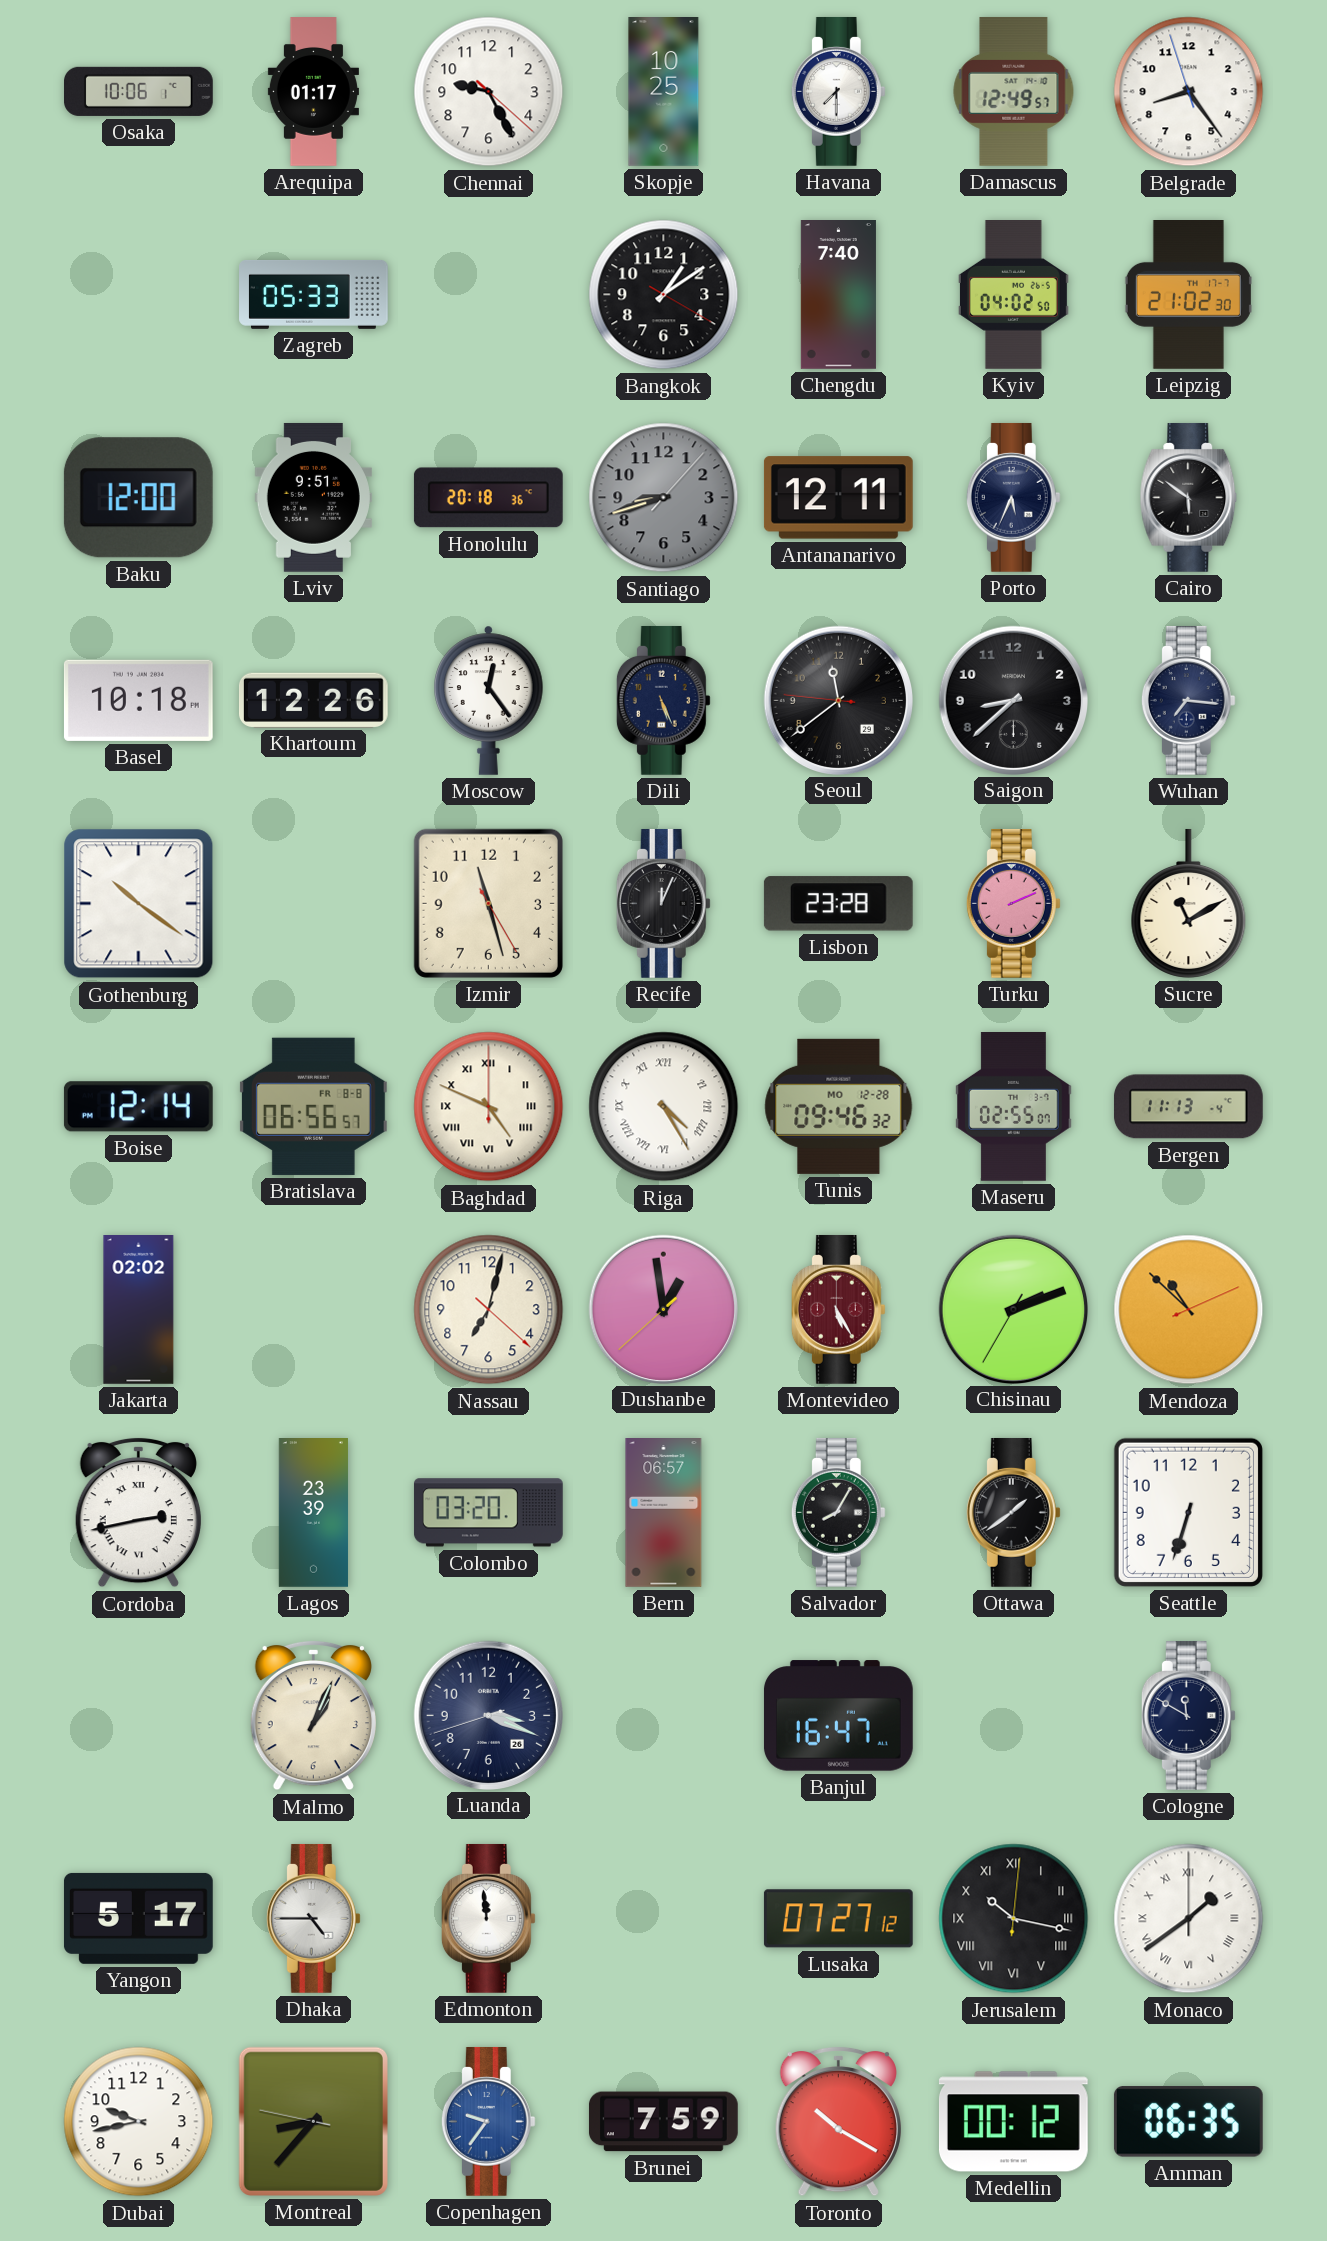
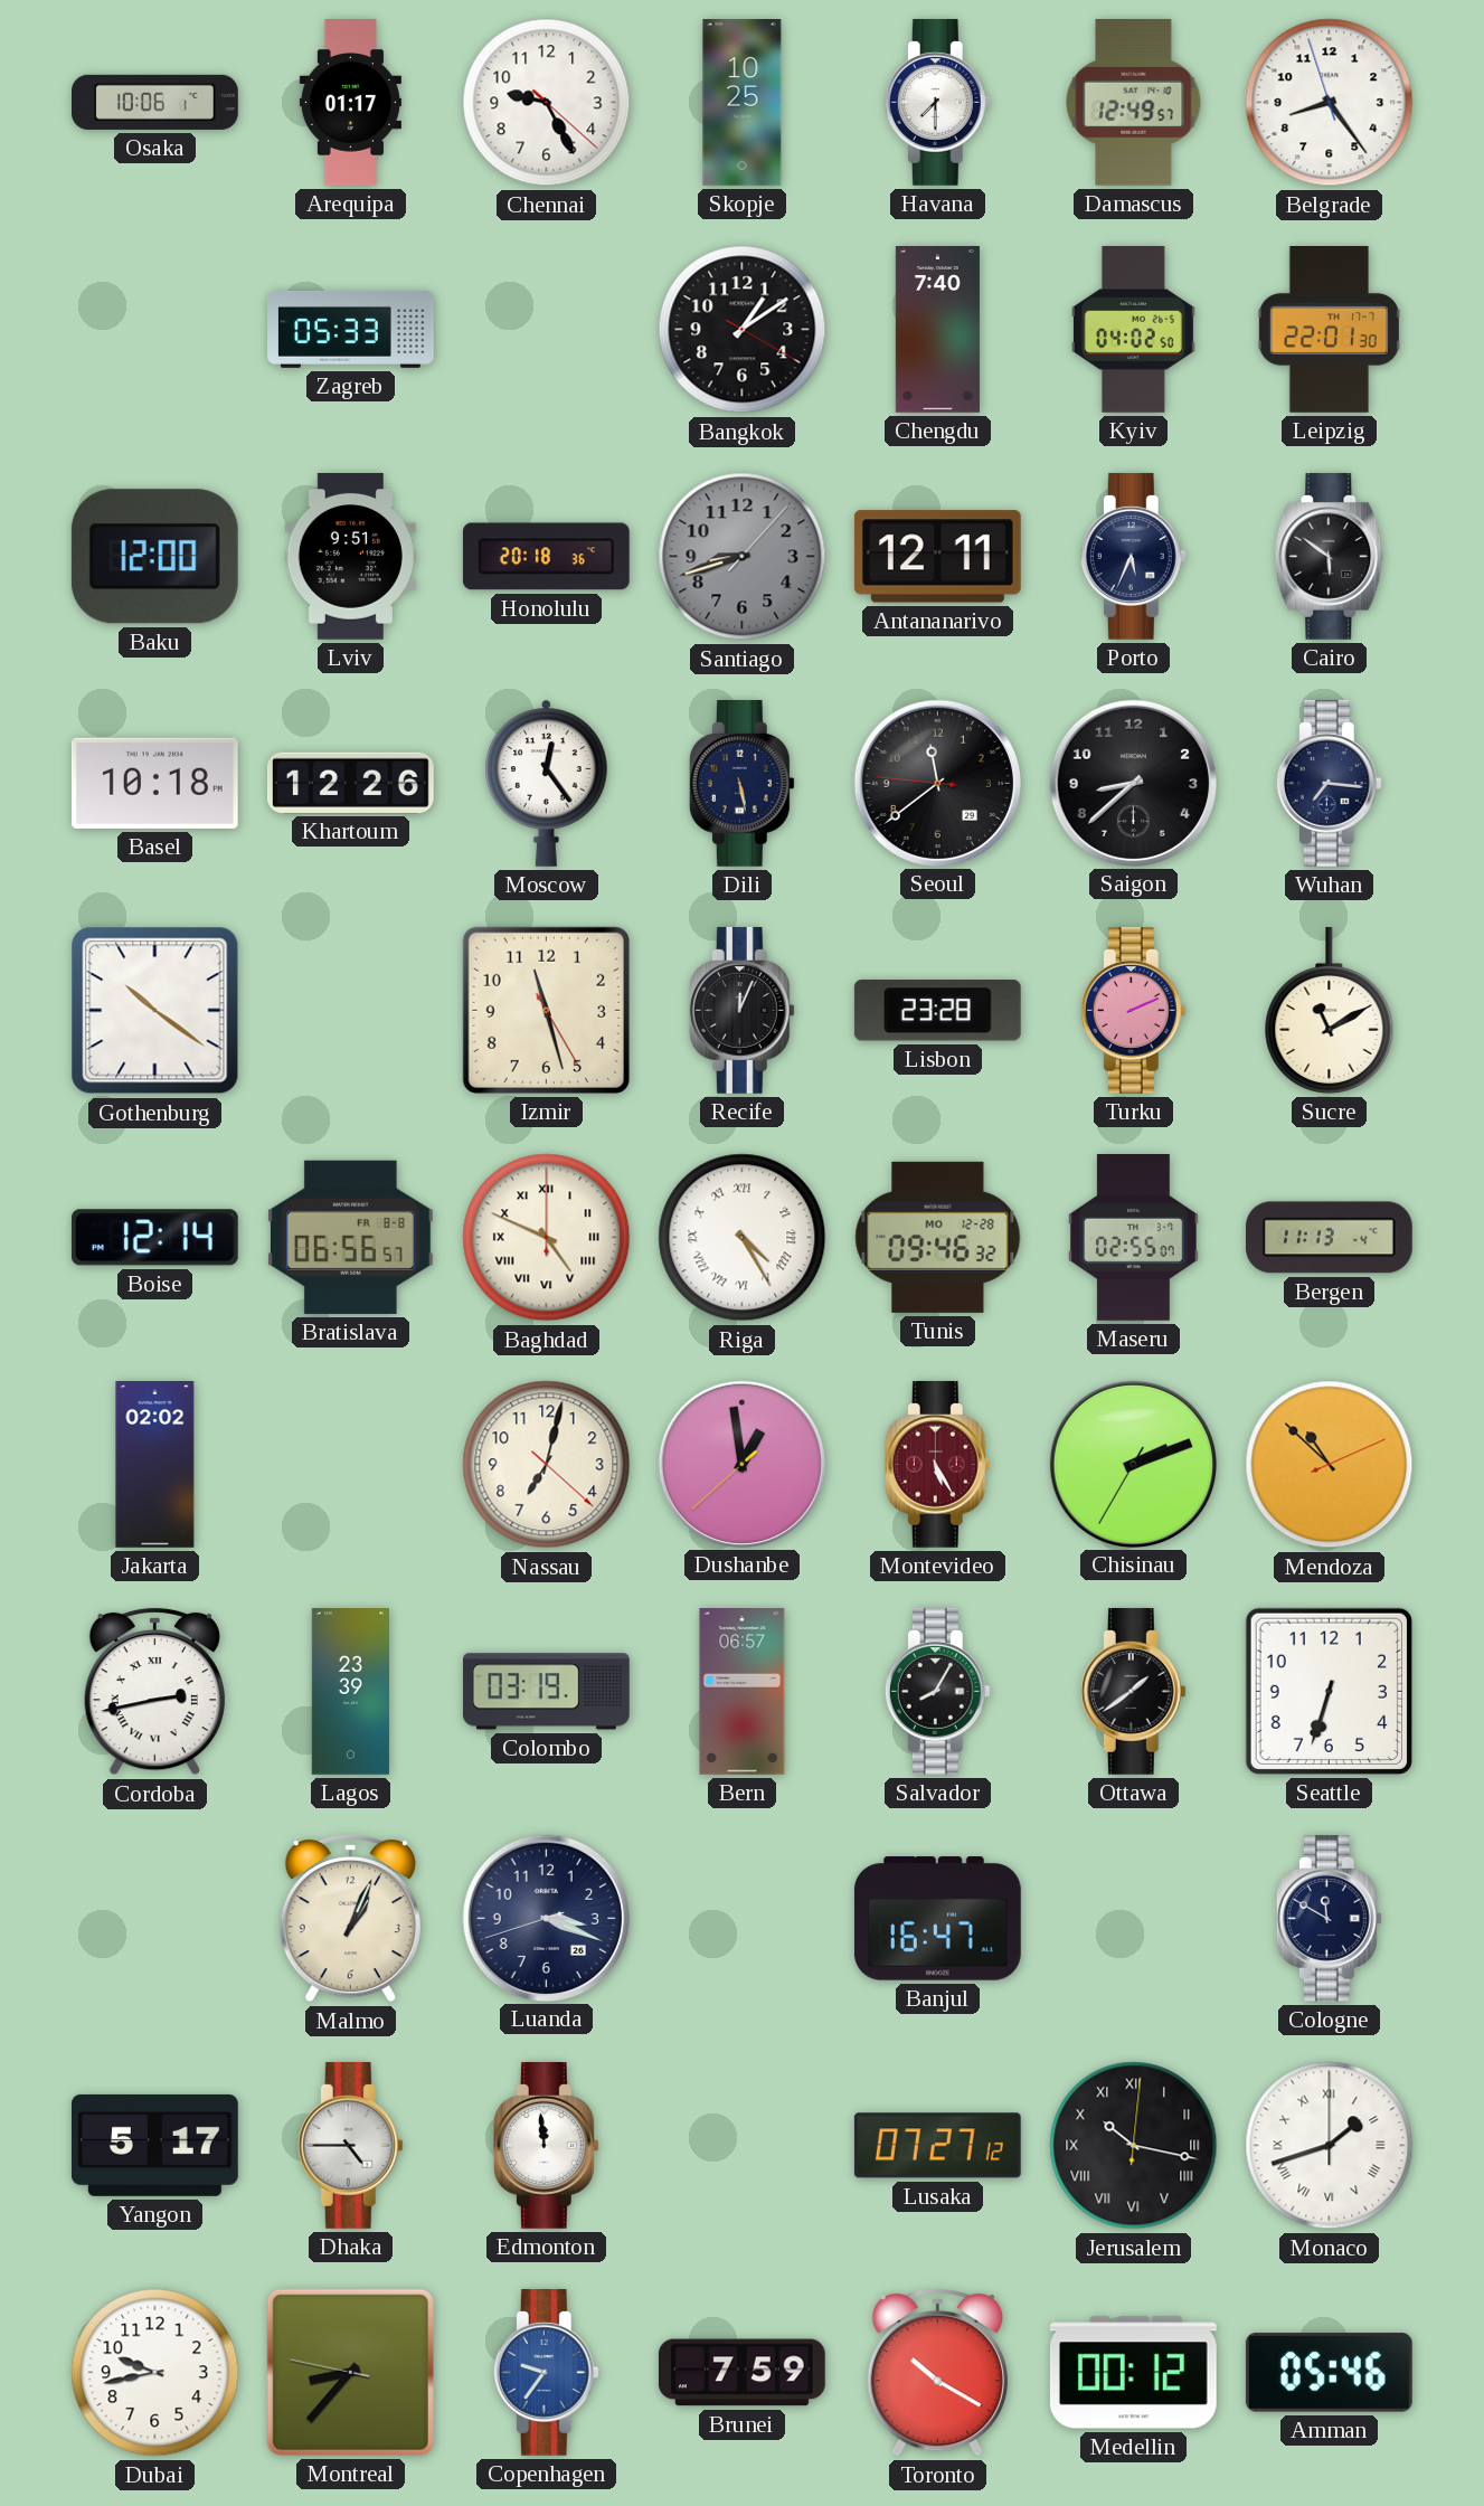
Leipzig: 21:02 -> 22:01 (1329, 330)
Dili: 5:26 -> 5:28 (741, 783)
Colombo: 03:20 -> 03:19 (546, 1692)
Monaco: 1:39 -> 1:42 (1330, 2146)
Amman: 06:35 -> 05:46 (1329, 2373)
